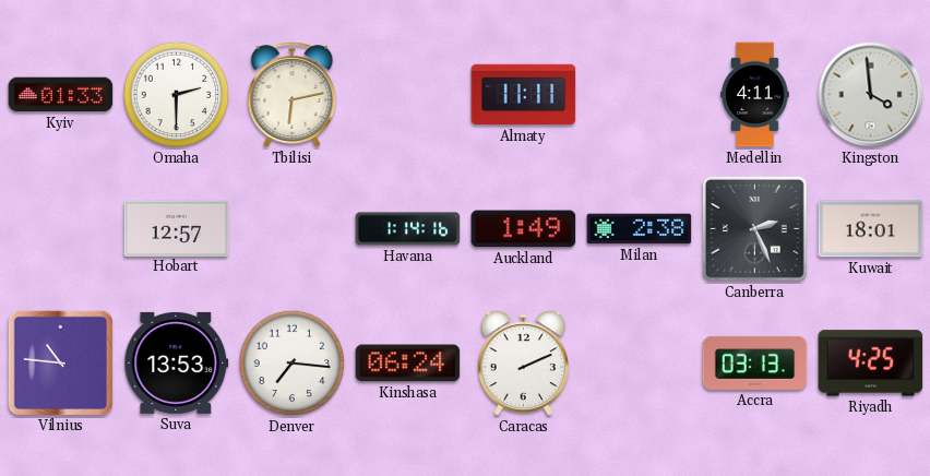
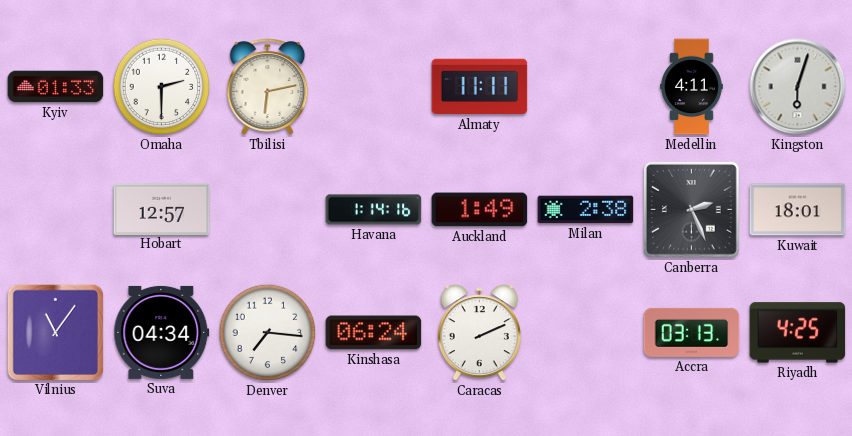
Kingston: 3:59 -> 6:03 (798, 87)
Vilnius: 10:46 -> 11:06 (55, 332)
Suva: 13:53 -> 04:34 (162, 332)
